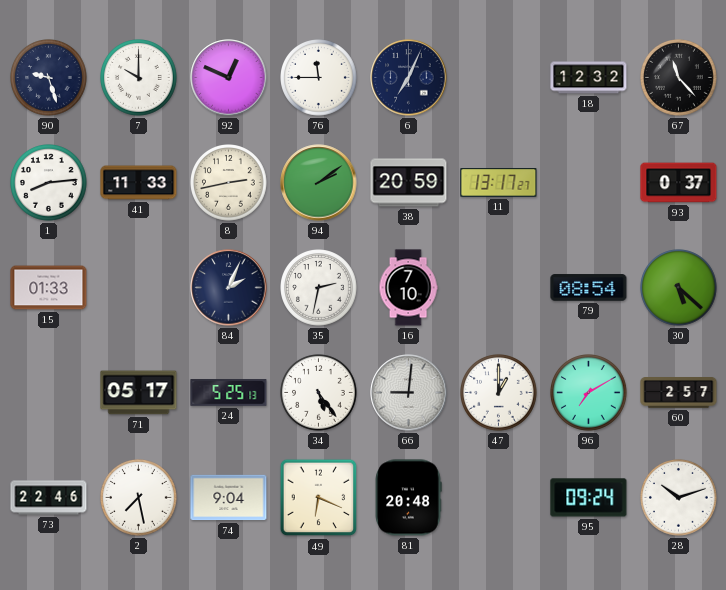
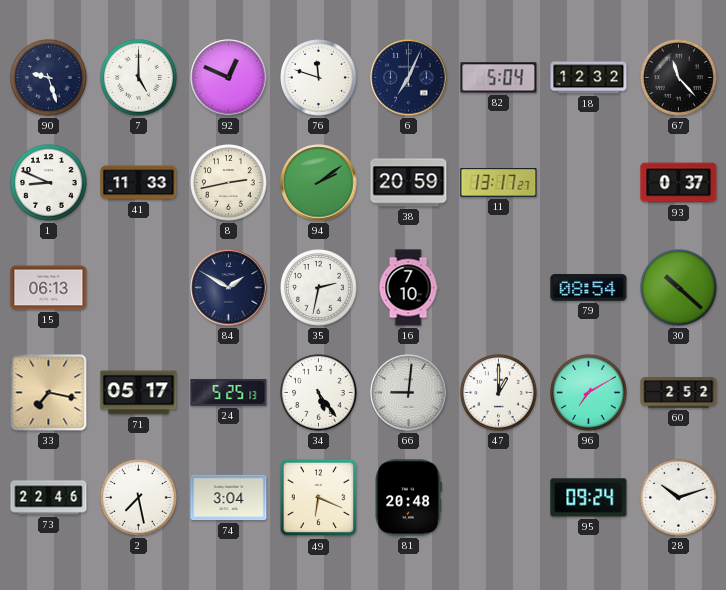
7: 10:00 -> 5:00 (139, 78)
76: 11:45 -> 11:48 (319, 78)
82: none -> 5:04 (499, 78)
1: 8:14 -> 8:49 (49, 183)
15: 01:33 -> 06:13 (49, 288)
84: 2:04 -> 1:50 (229, 288)
30: 5:22 -> 10:22 (679, 288)
33: none -> 7:17 (49, 393)
60: 2:57 -> 2:52 (679, 393)
74: 9:04 -> 3:04 (229, 498)
